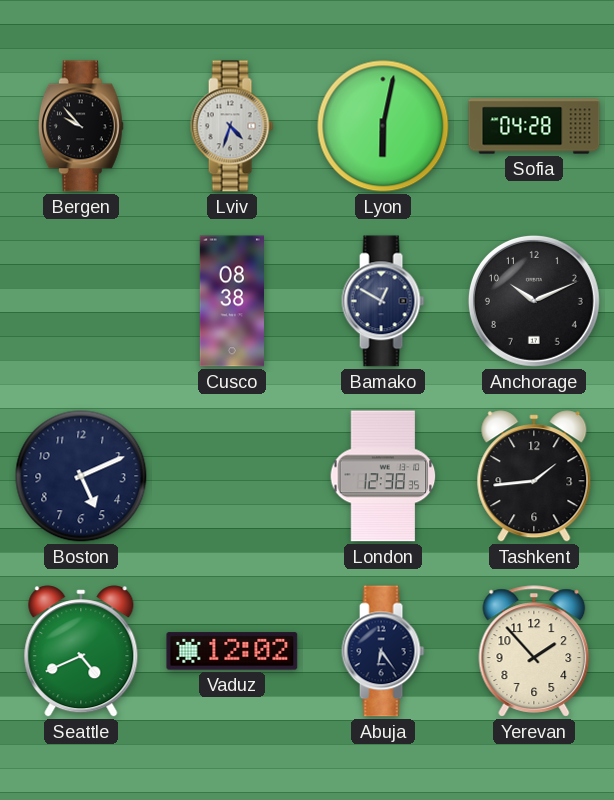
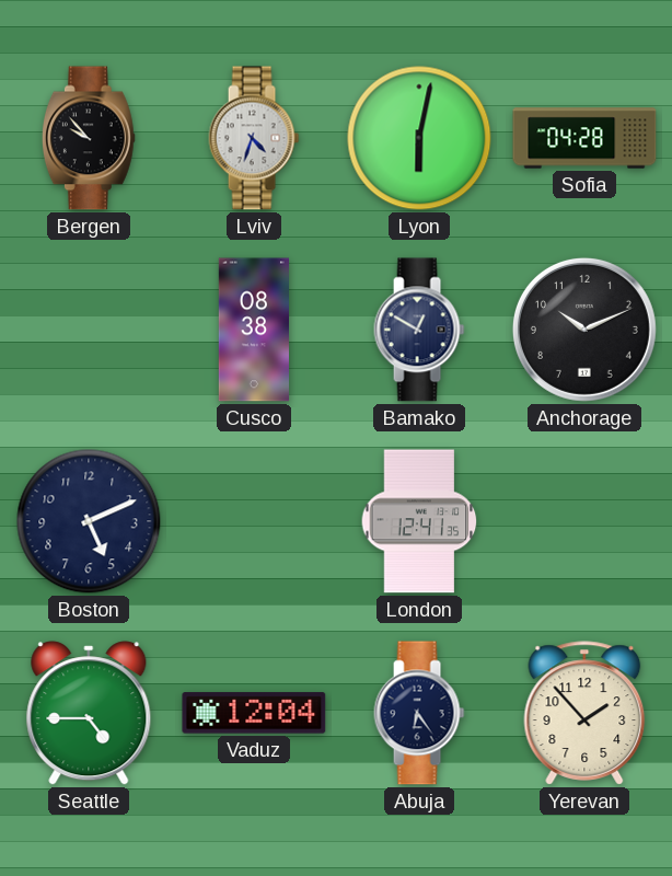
London: 12:38 -> 12:41 (419, 521)
Tashkent: 1:44 -> none (534, 476)
Seattle: 4:41 -> 4:45 (89, 713)
Vaduz: 12:02 -> 12:04 (254, 713)
